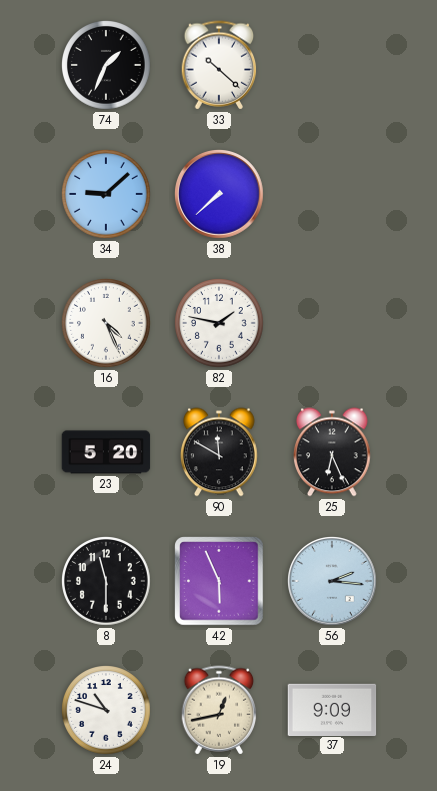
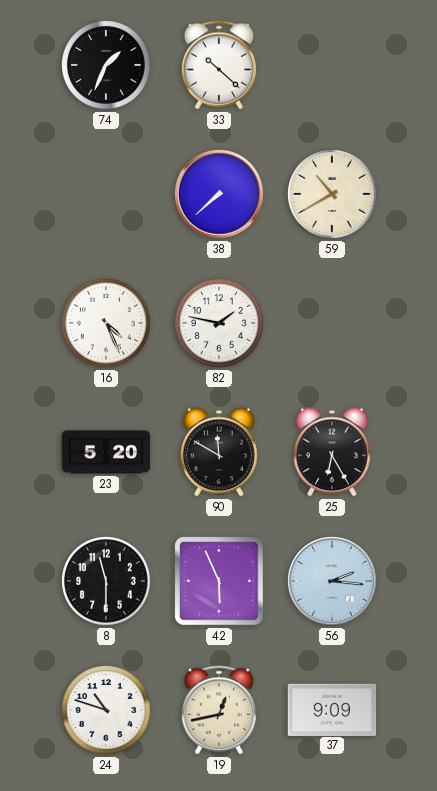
34: 9:08 -> none (107, 195)
59: none -> 10:40 (333, 195)
25: 6:26 -> 6:25 (333, 452)
